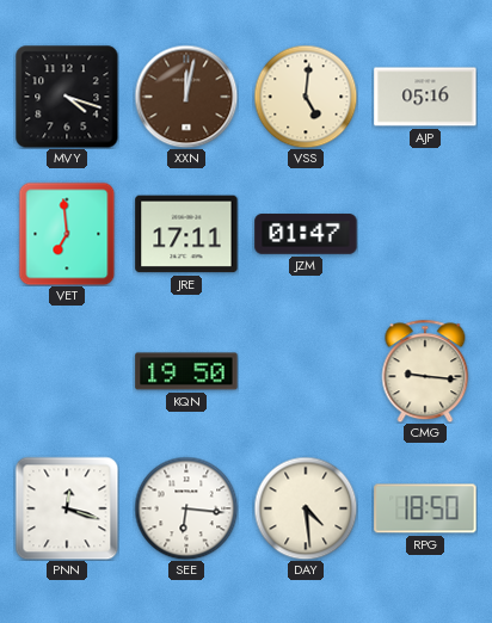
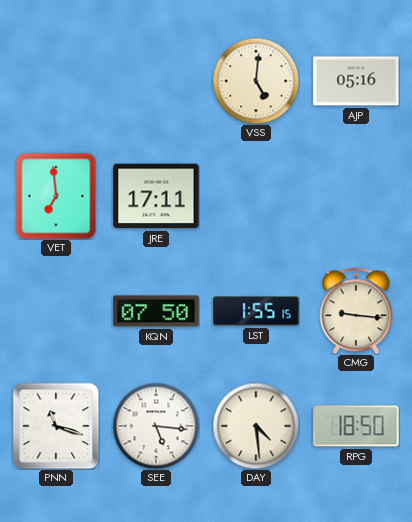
MVY: 4:18 -> none (67, 97)
XXN: 12:02 -> none (186, 97)
JZM: 01:47 -> none (306, 234)
KQN: 19:50 -> 07:50 (156, 311)
LST: none -> 1:55 (256, 311)
PNN: 12:18 -> 11:18 (56, 426)
SEE: 6:16 -> 5:16 (156, 426)
